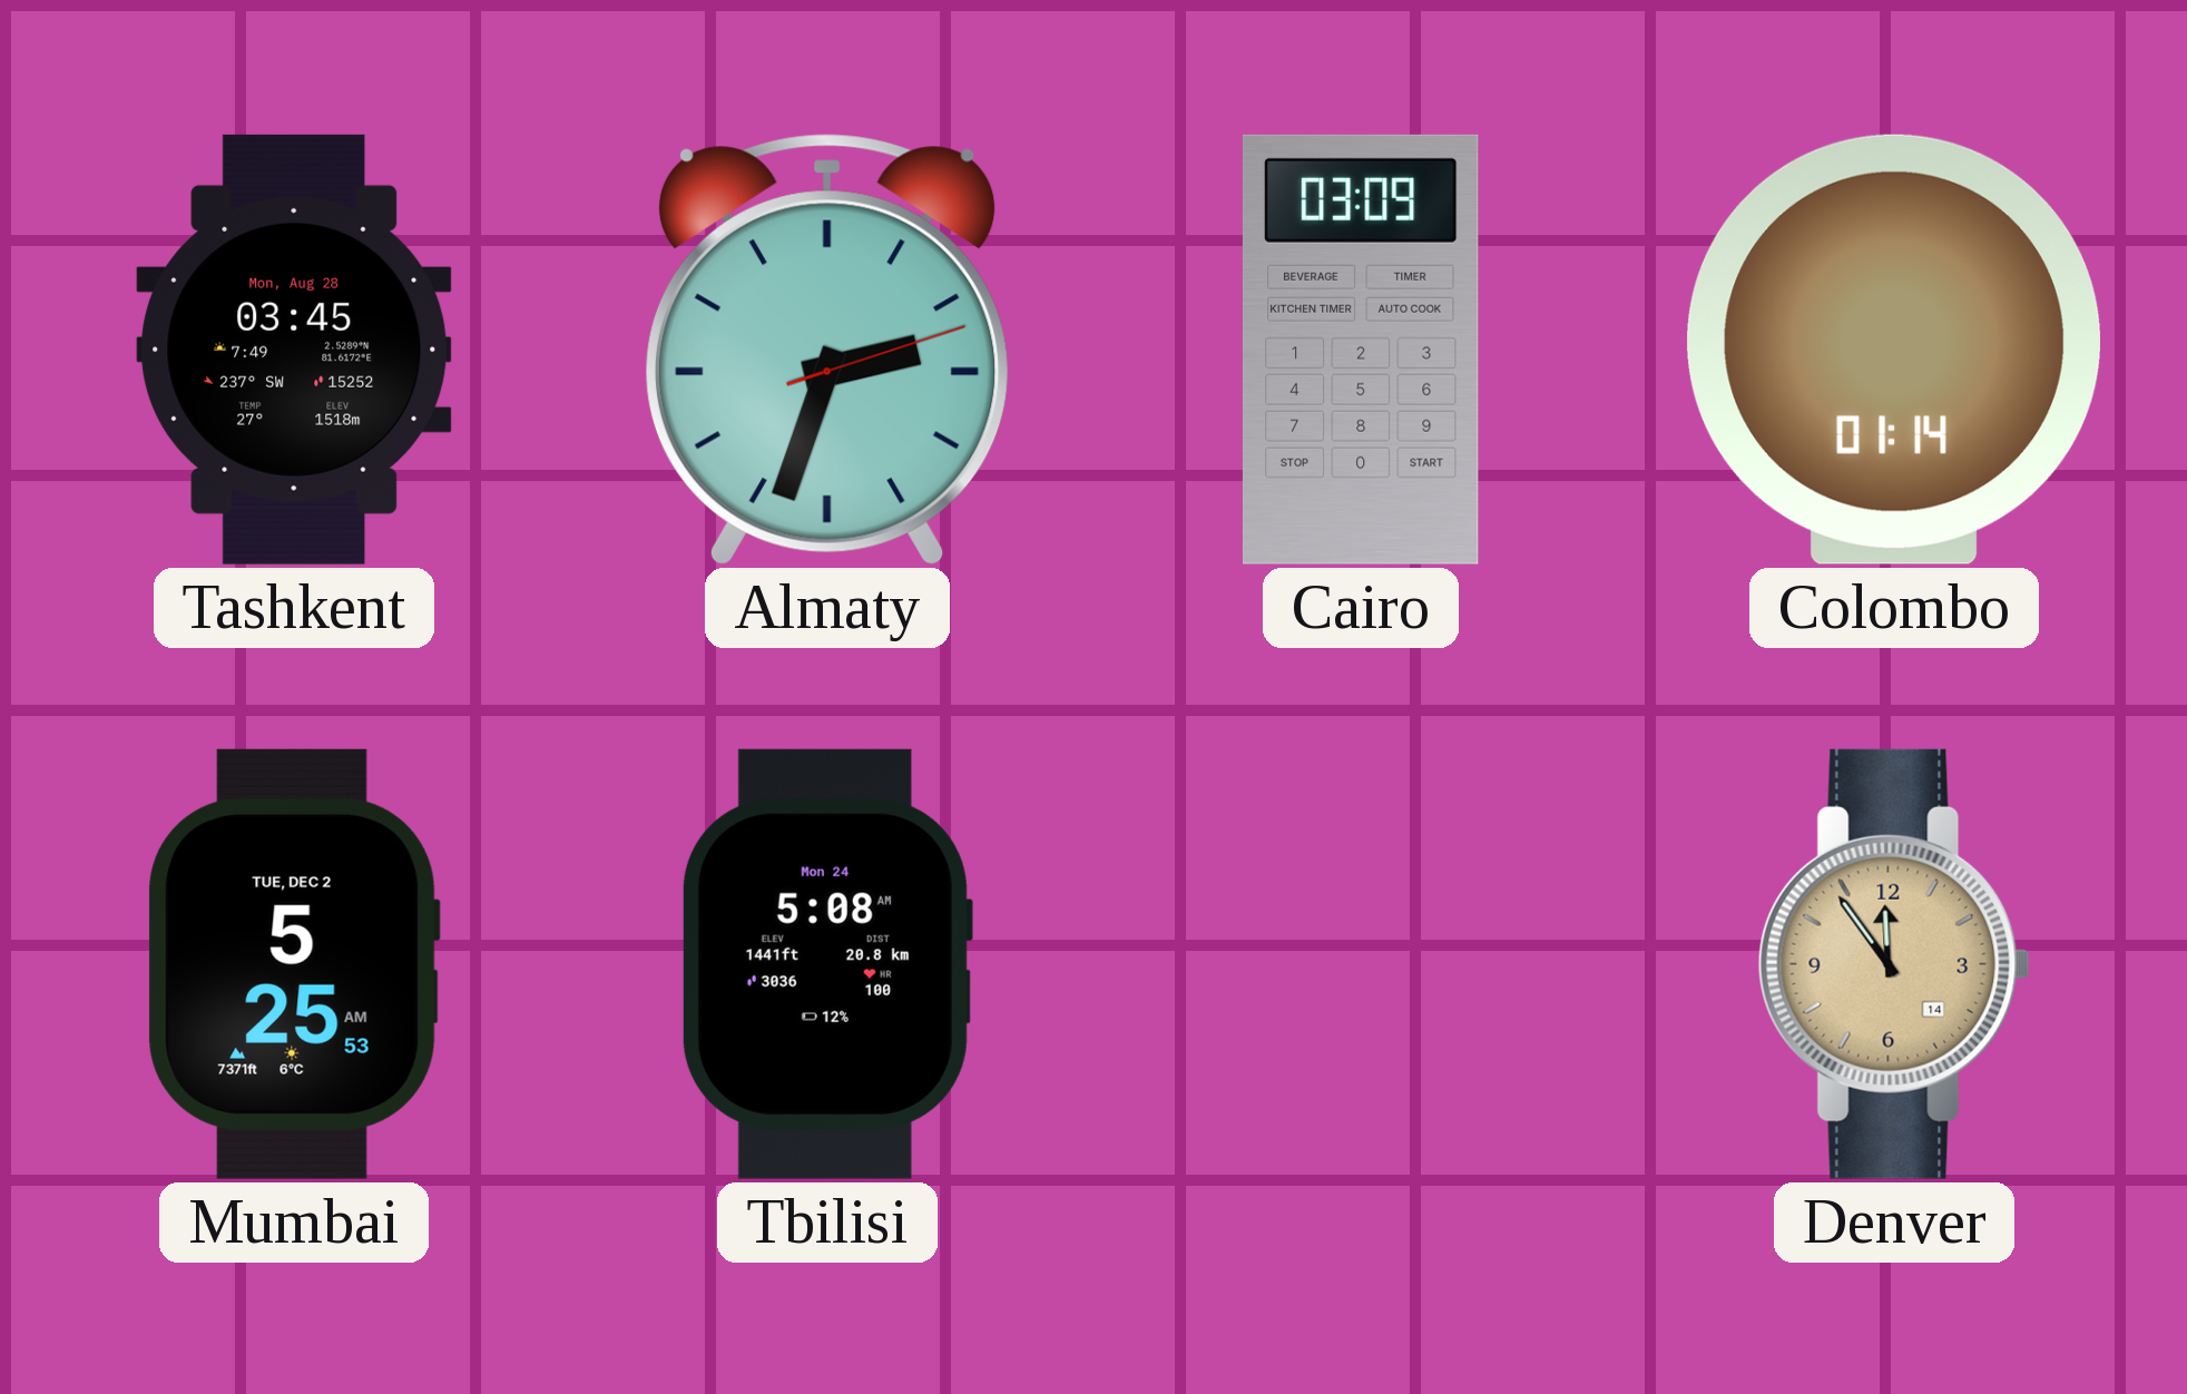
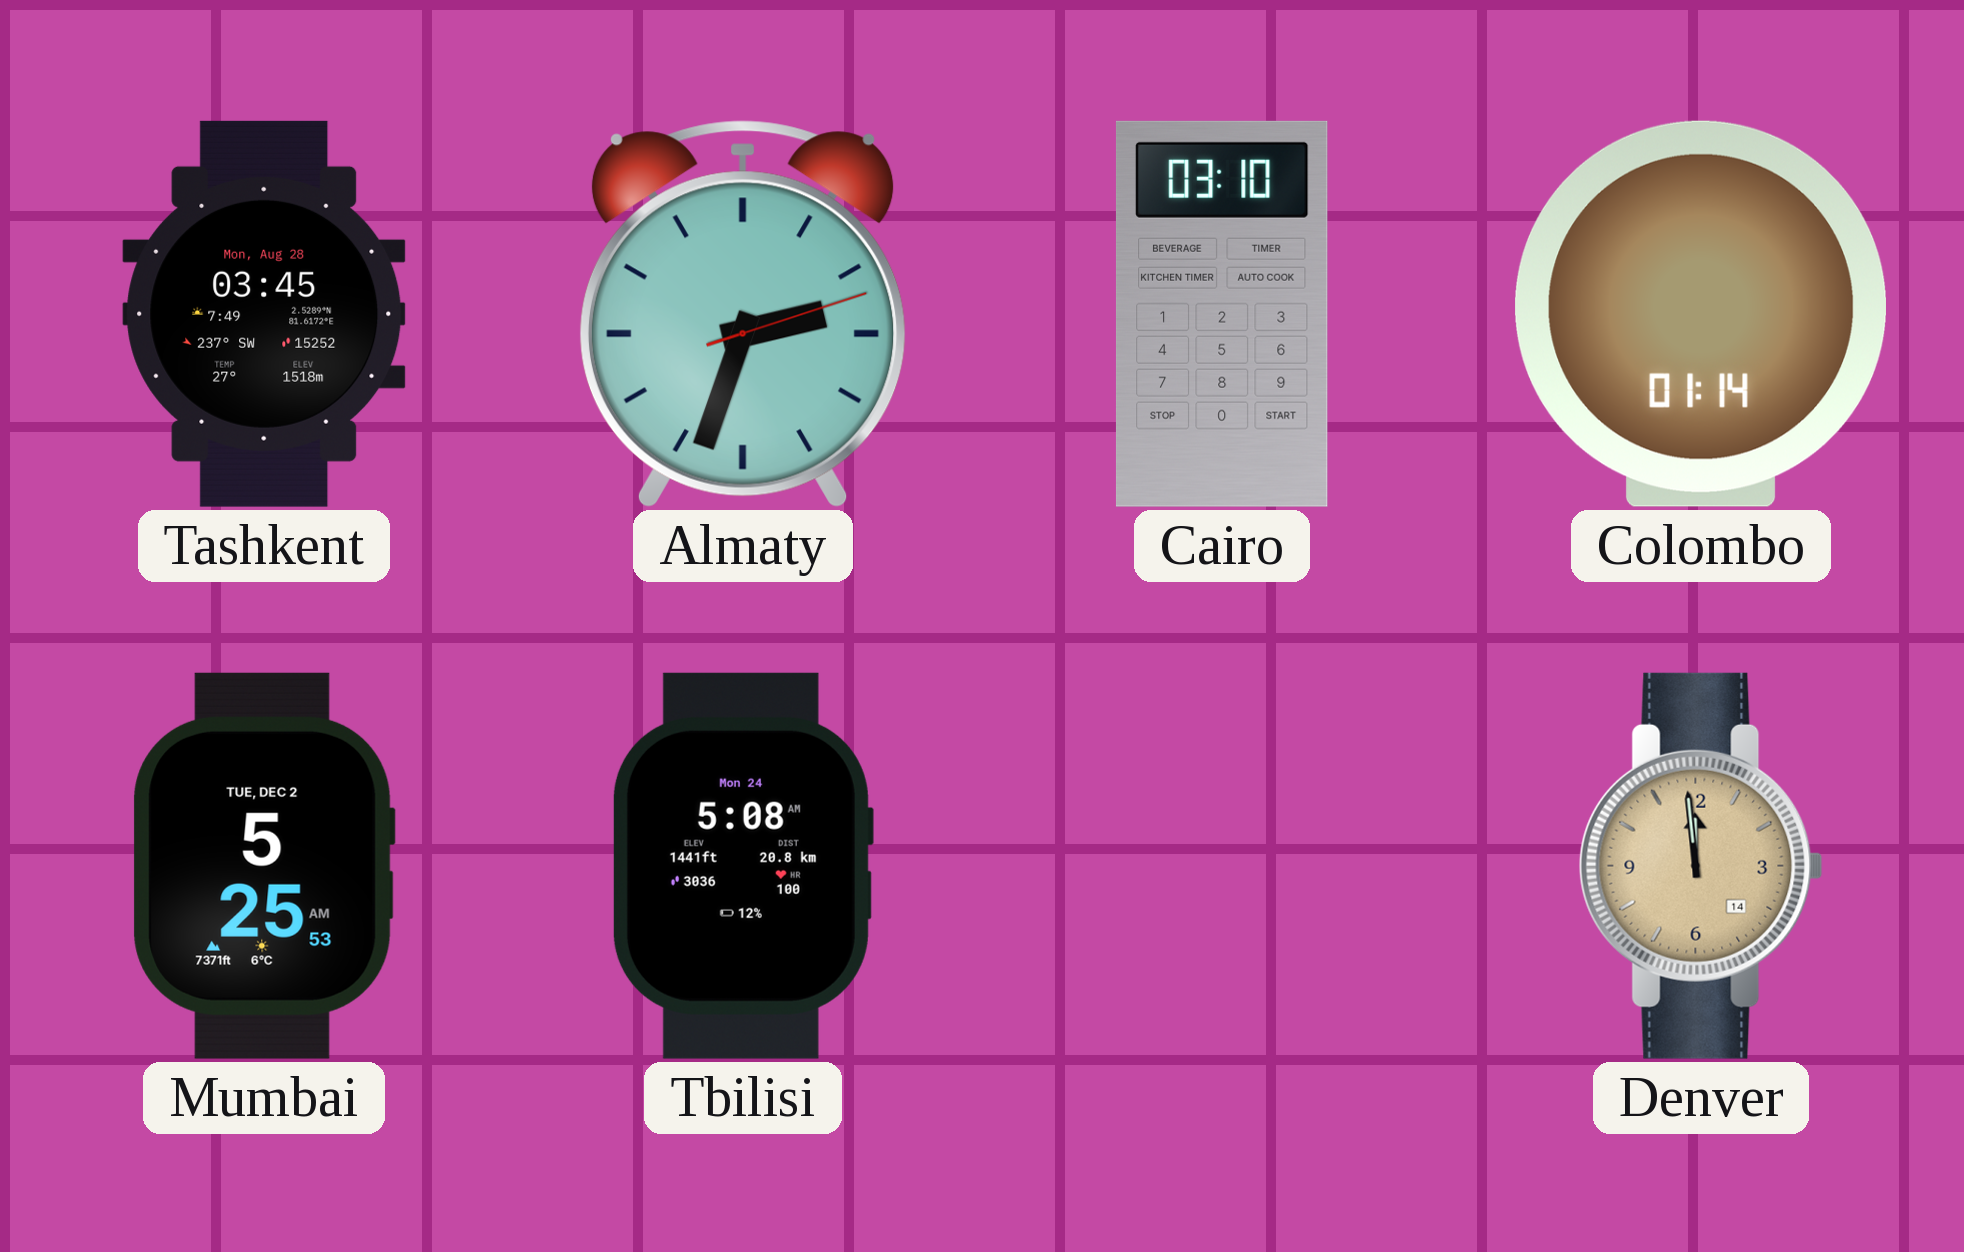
Cairo: 03:09 -> 03:10 (1222, 314)
Denver: 11:54 -> 11:59 (1701, 866)
